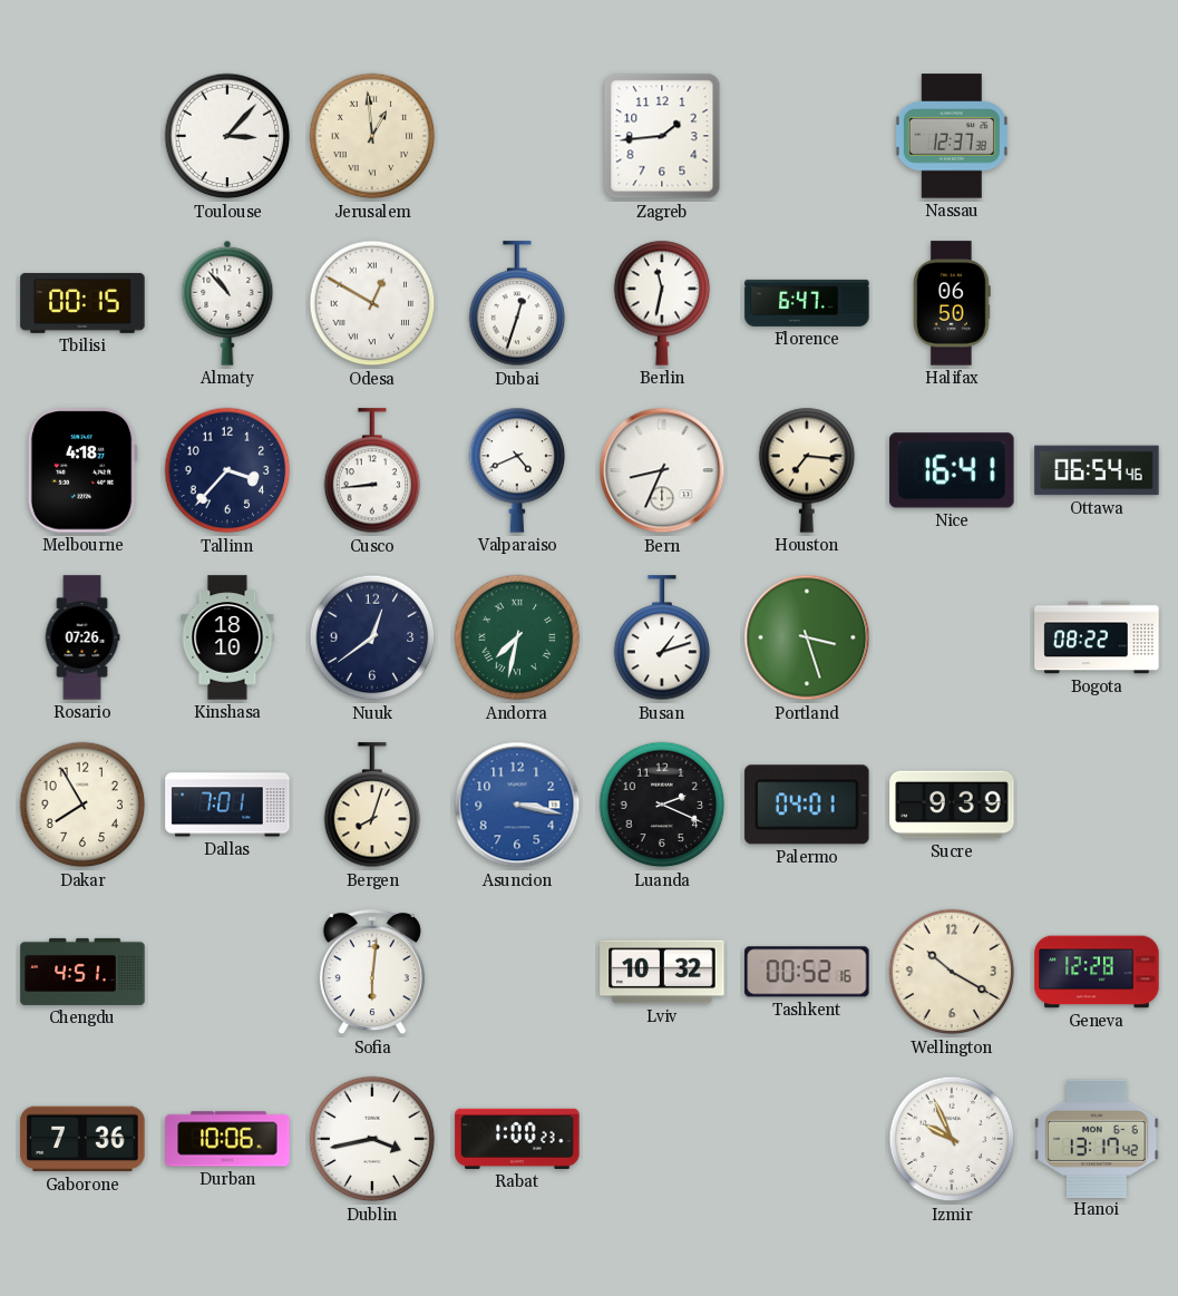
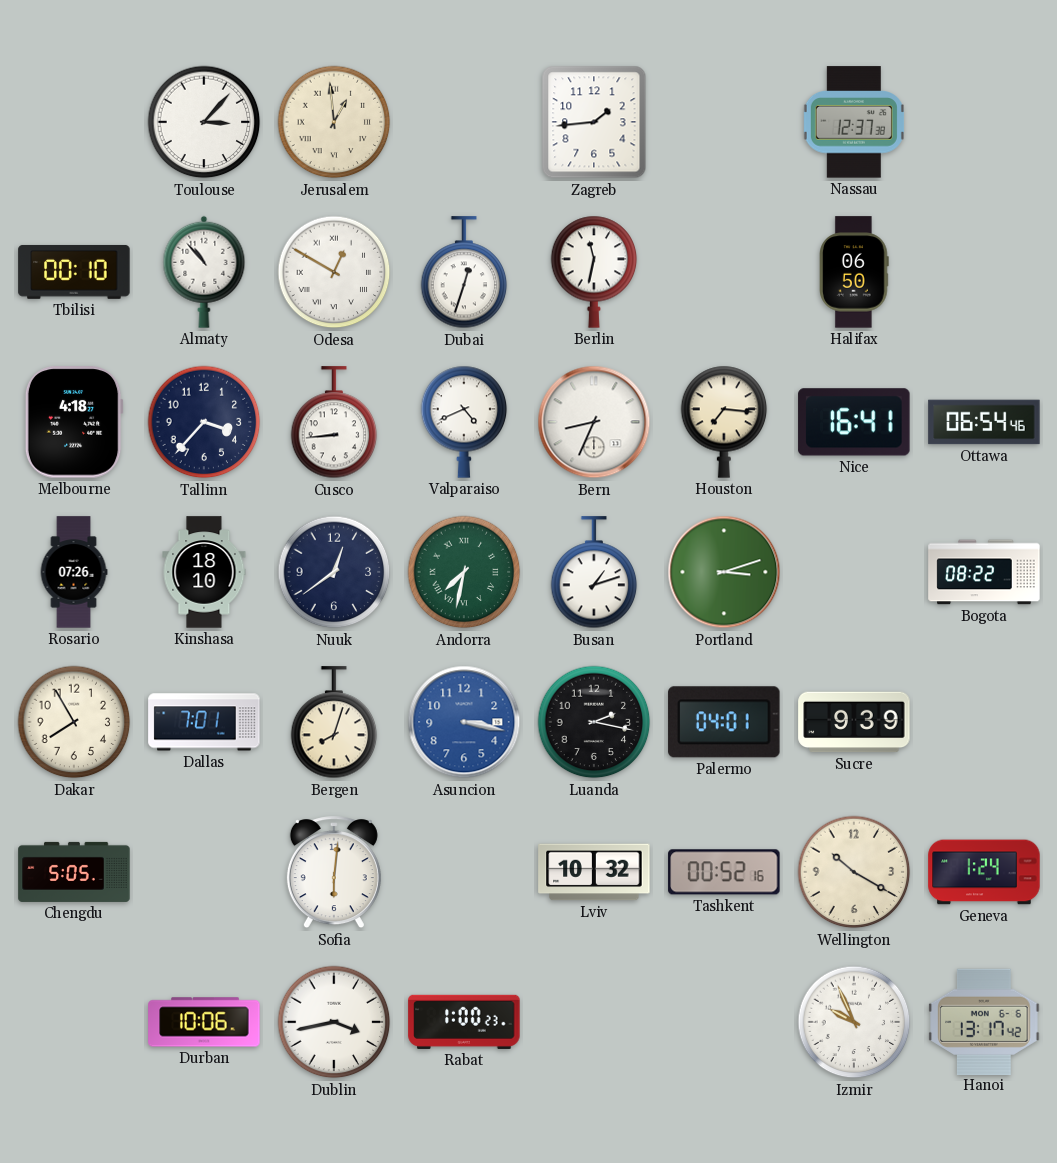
Tbilisi: 00:15 -> 00:10 (74, 272)
Florence: 6:47 -> none (807, 303)
Portland: 3:27 -> 3:12 (724, 572)
Luanda: 2:19 -> 2:17 (594, 722)
Chengdu: 4:51 -> 5:05 (74, 872)
Geneva: 12:28 -> 1:24 (984, 872)
Gaborone: 7:36 -> none (82, 1139)
